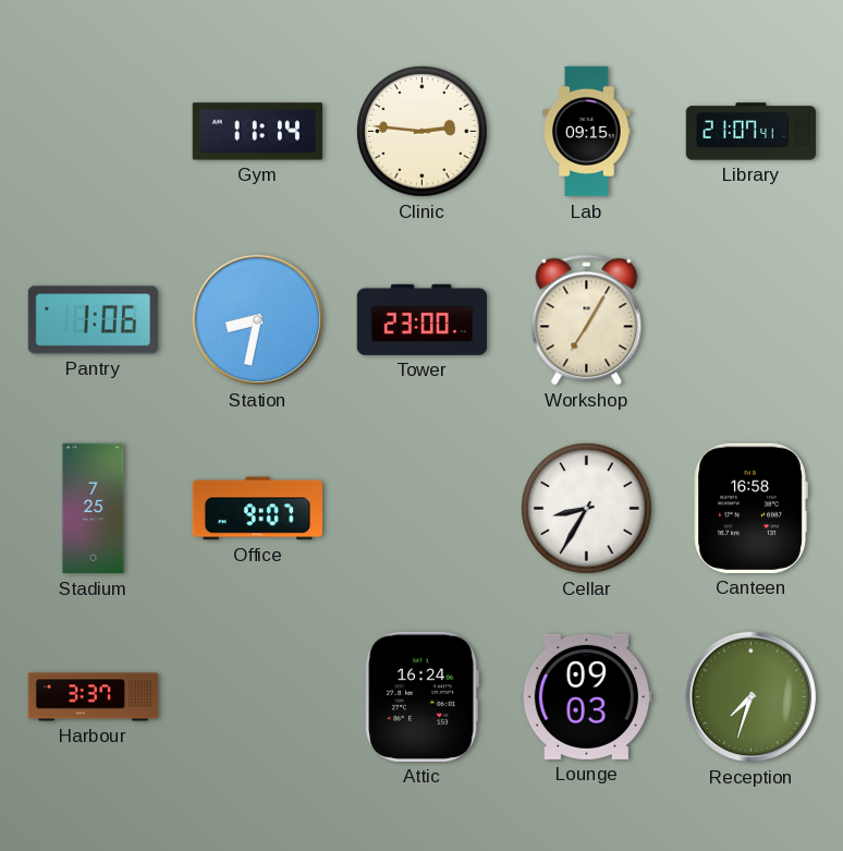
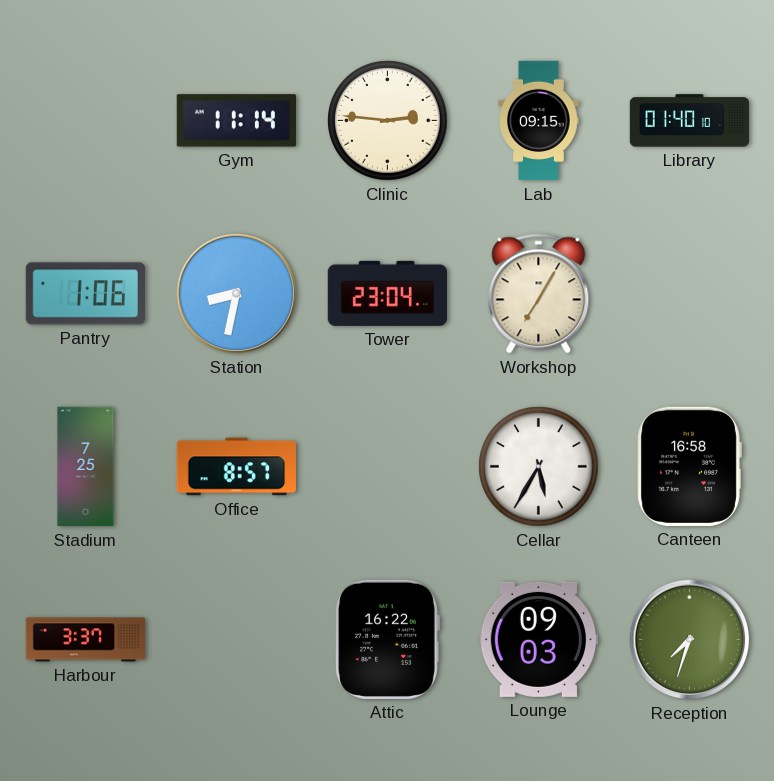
Library: 21:07 -> 01:40 (690, 121)
Tower: 23:00 -> 23:04 (387, 293)
Office: 9:07 -> 8:57 (236, 467)
Cellar: 8:35 -> 5:35 (539, 467)
Attic: 16:24 -> 16:22 (387, 639)
